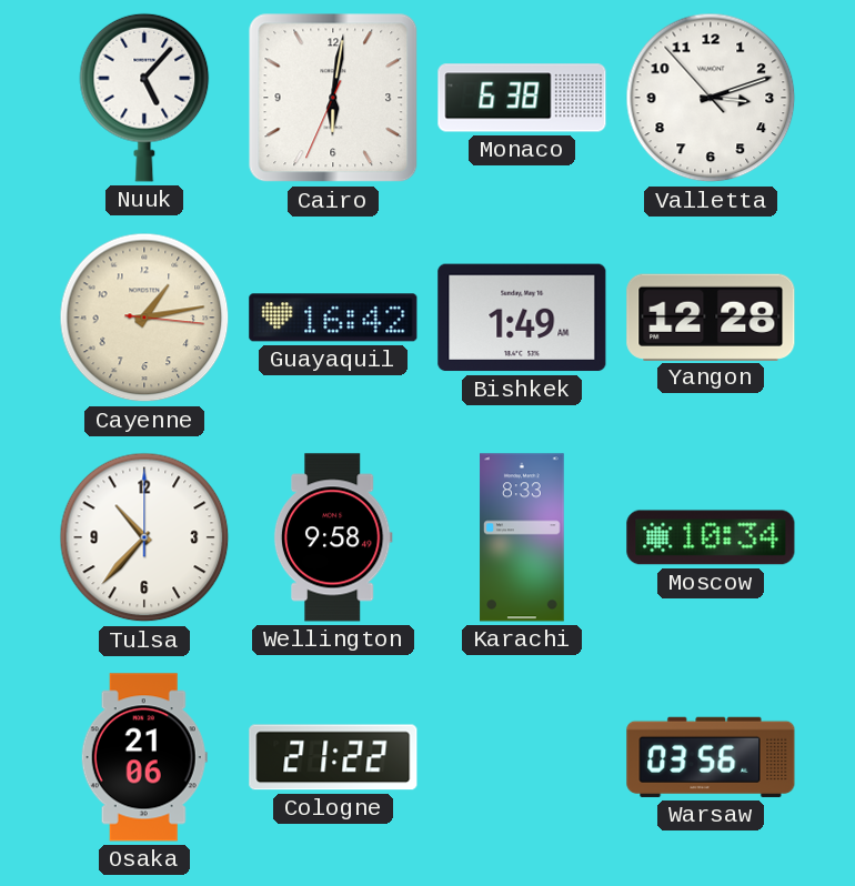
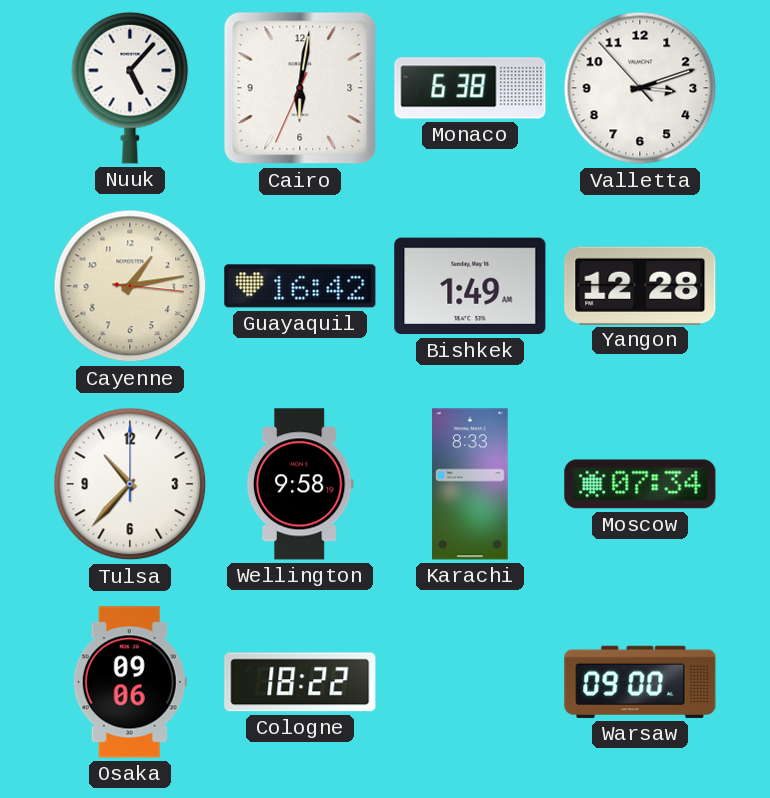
Wellington: 9:58:49 -> 9:58:19 (300, 484)
Moscow: 10:34 -> 07:34 (640, 484)
Osaka: 21:06 -> 09:06 (130, 682)
Cologne: 21:22 -> 18:22 (300, 682)
Warsaw: 03:56 -> 09:00 (640, 682)
